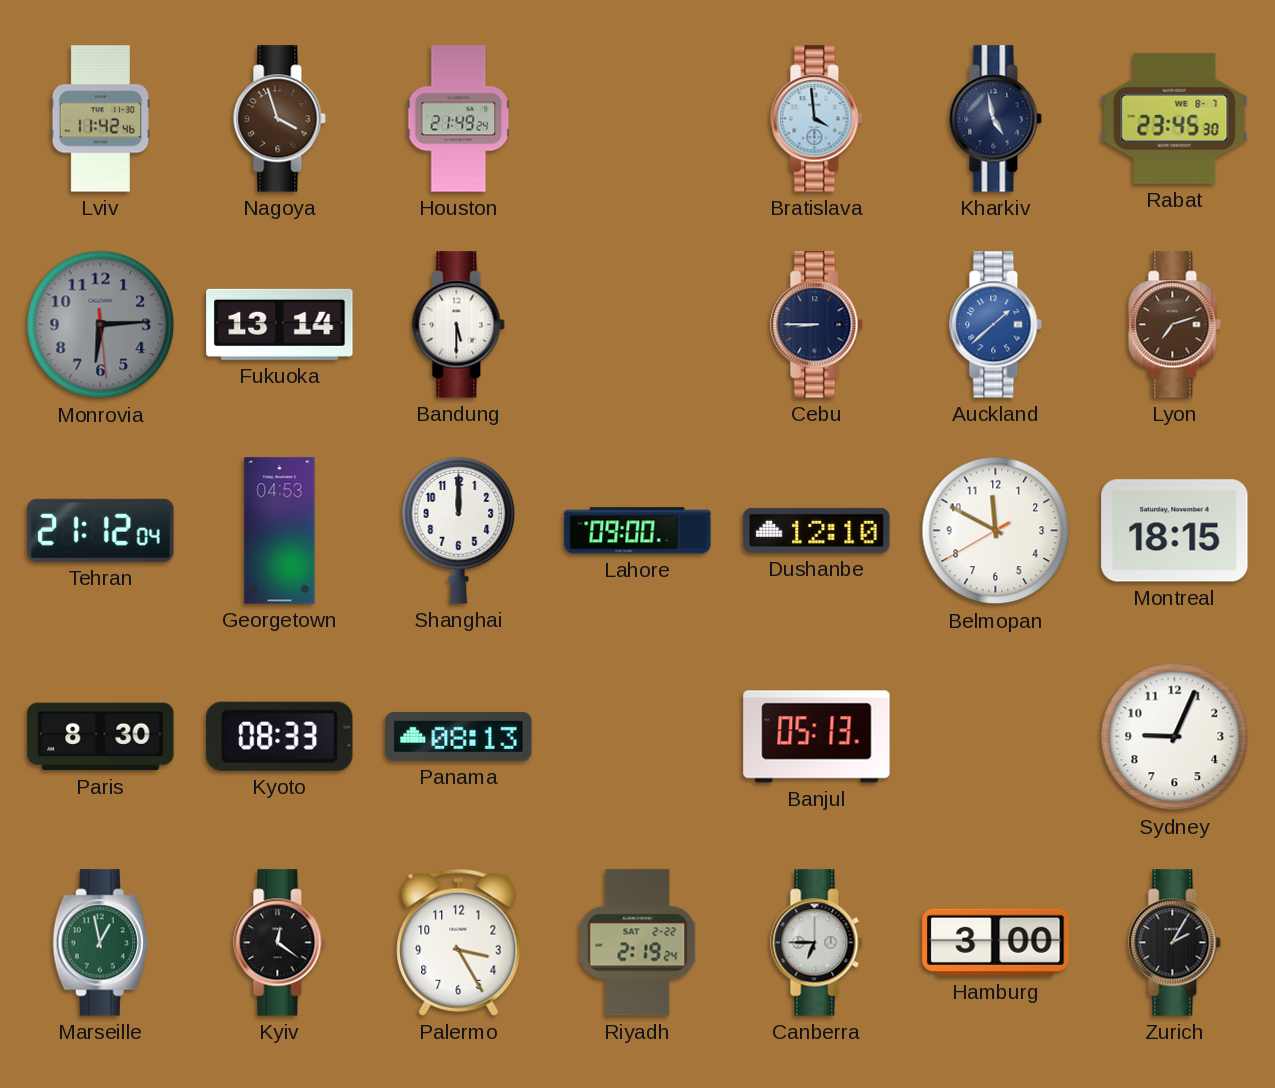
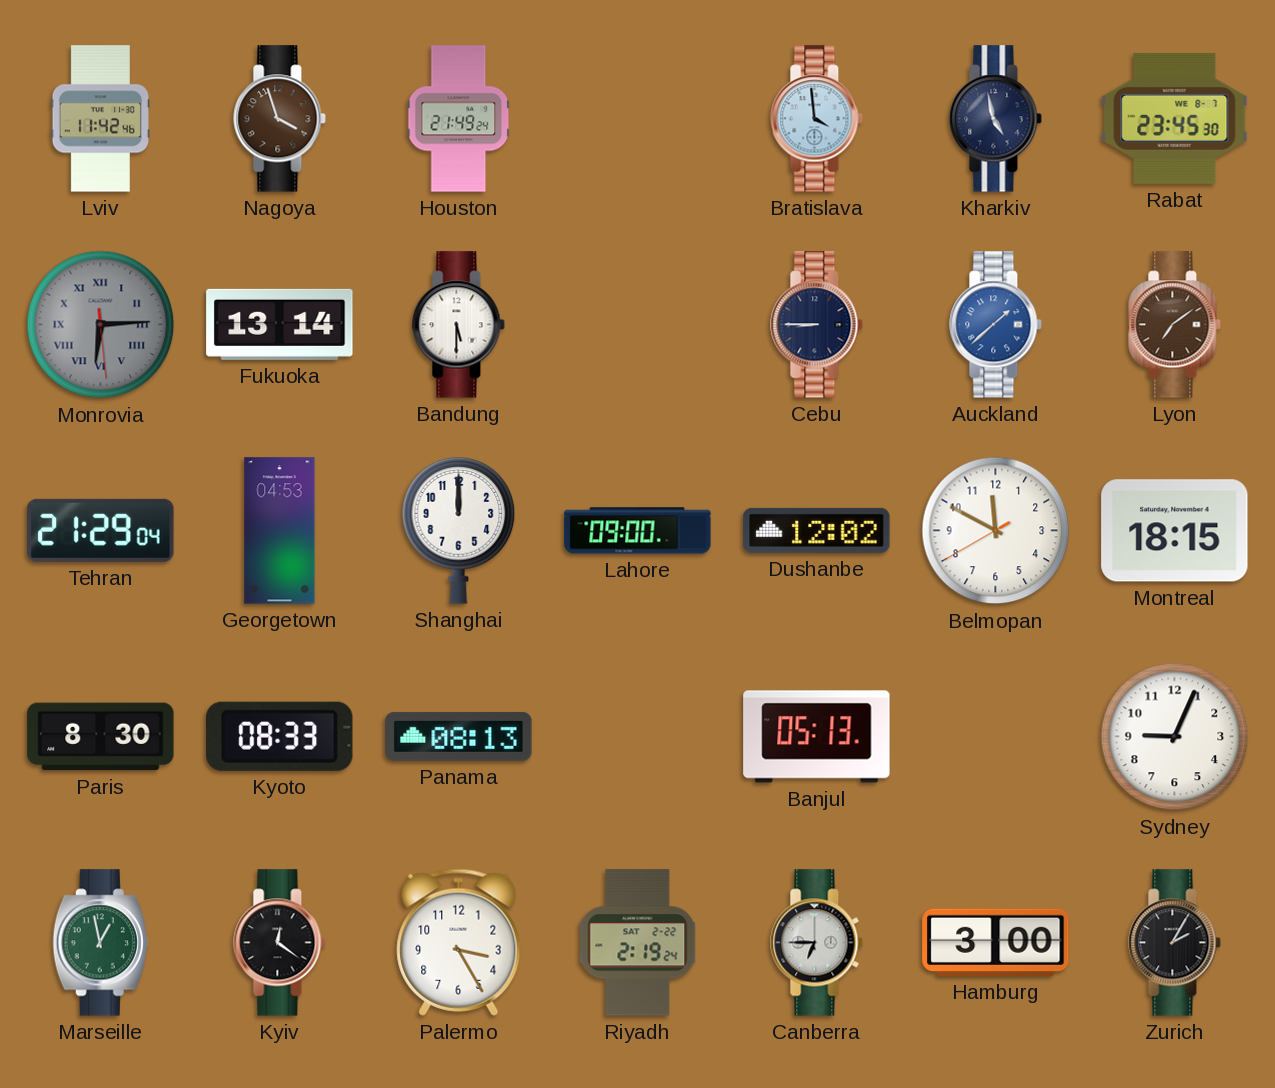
Monrovia numerals: Arabic -> Roman (101, 325)
Lyon: 7:12 -> 7:09 (1175, 325)
Tehran: 21:12 -> 21:29 (101, 530)
Dushanbe: 12:10 -> 12:02 (817, 530)
